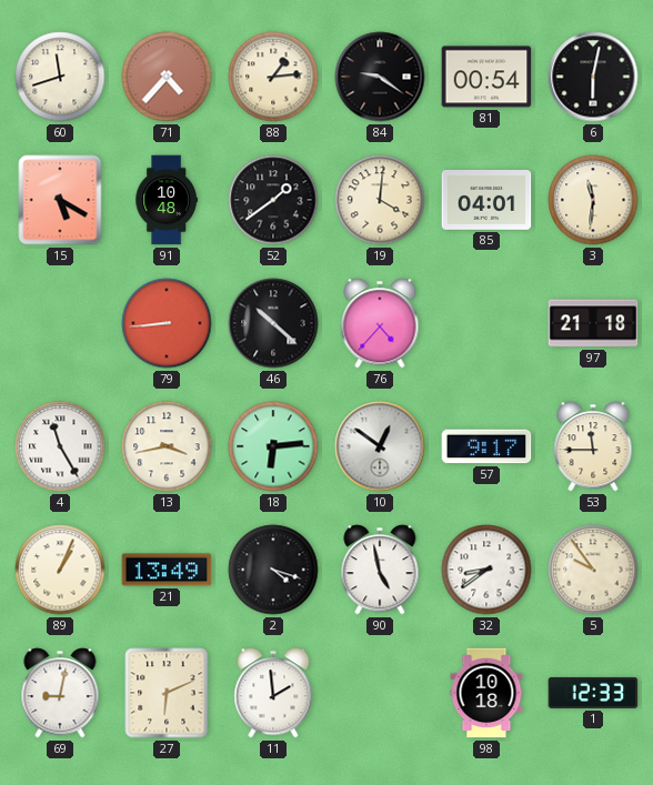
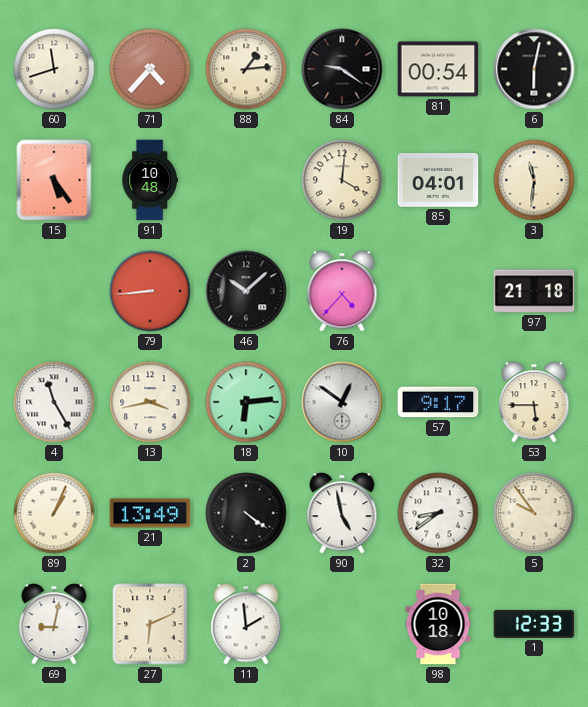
15: 5:20 -> 5:24 (54, 180)
52: 1:39 -> none (273, 200)
46: 10:22 -> 10:08 (246, 291)
53: 11:45 -> 5:45 (534, 402)
2: 4:18 -> 4:21 (246, 513)
